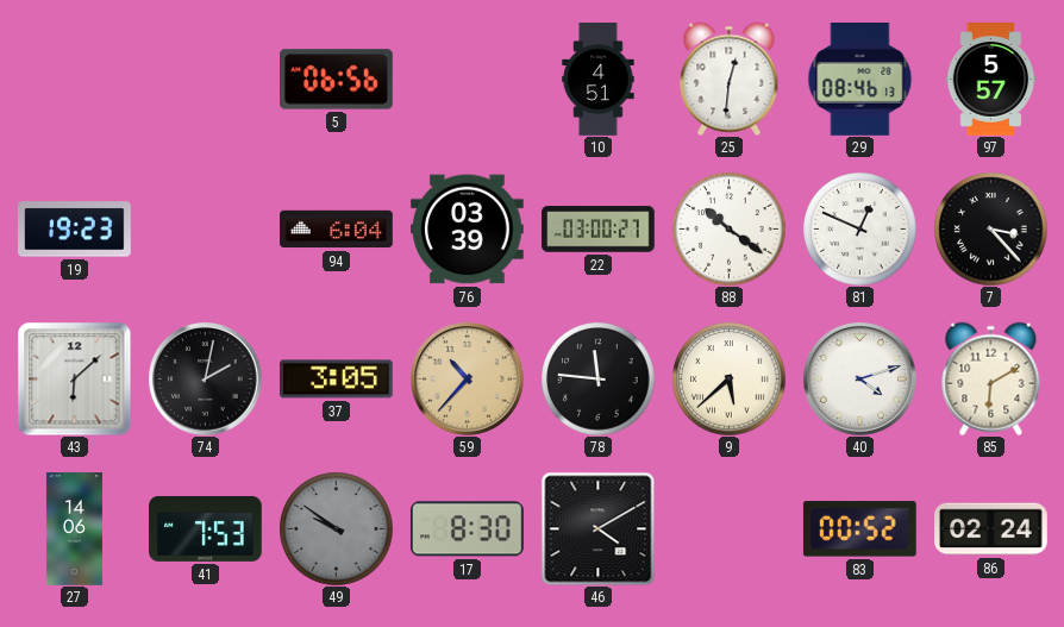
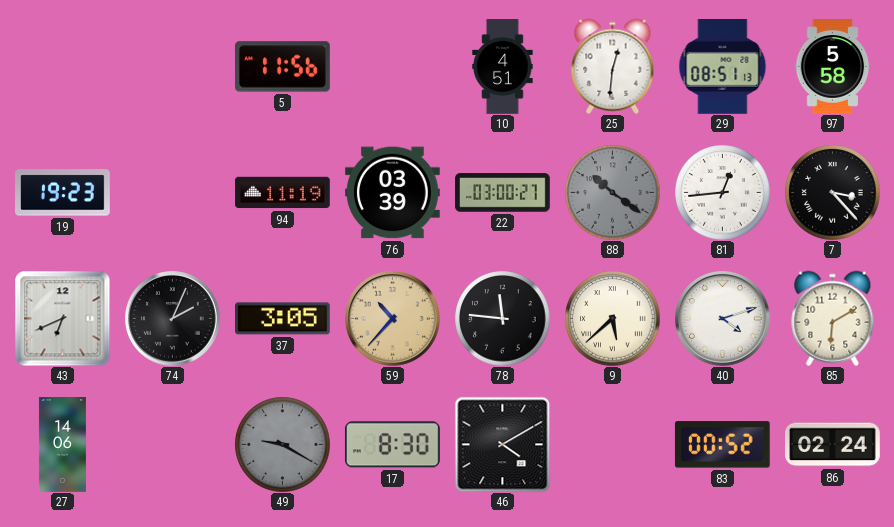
5: 06:56 -> 11:56 (283, 67)
29: 08:46 -> 08:51 (723, 67)
97: 5:57 -> 5:58 (833, 67)
94: 6:04 -> 11:19 (283, 193)
88 dial: white -> grey (612, 192)
81: 12:49 -> 12:44 (722, 192)
43: 6:08 -> 6:41 (62, 318)
74: 2:02 -> 2:04 (173, 319)
41: 7:53 -> none (206, 528)
49: 9:51 -> 9:20 (282, 444)
